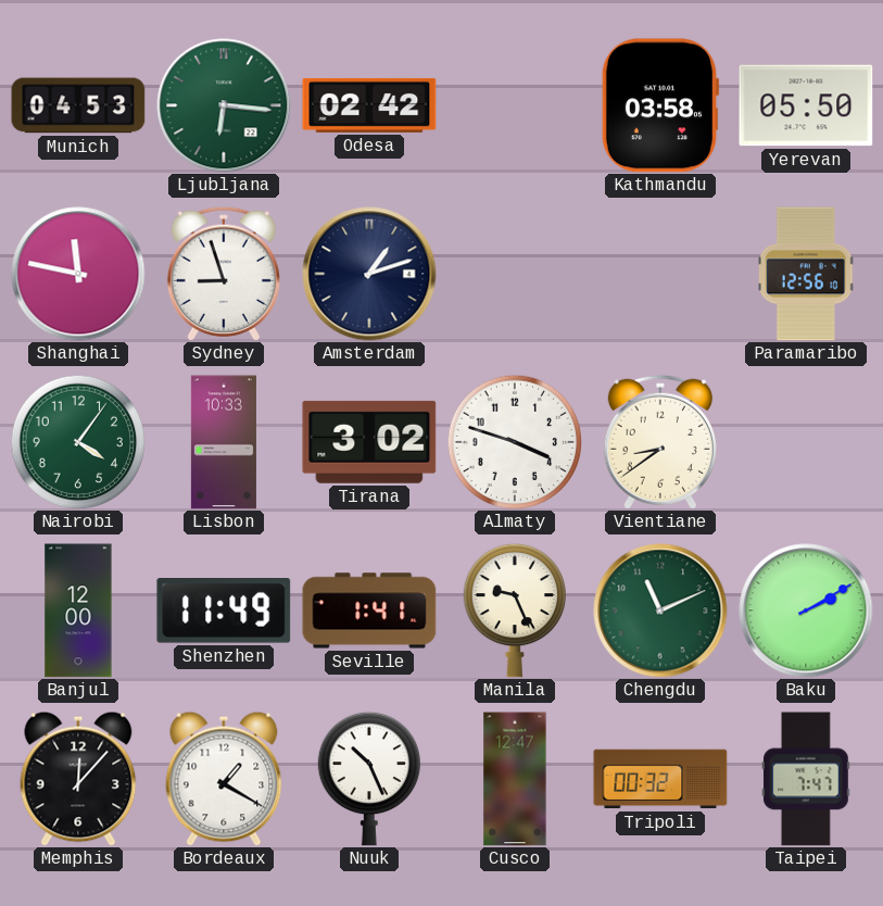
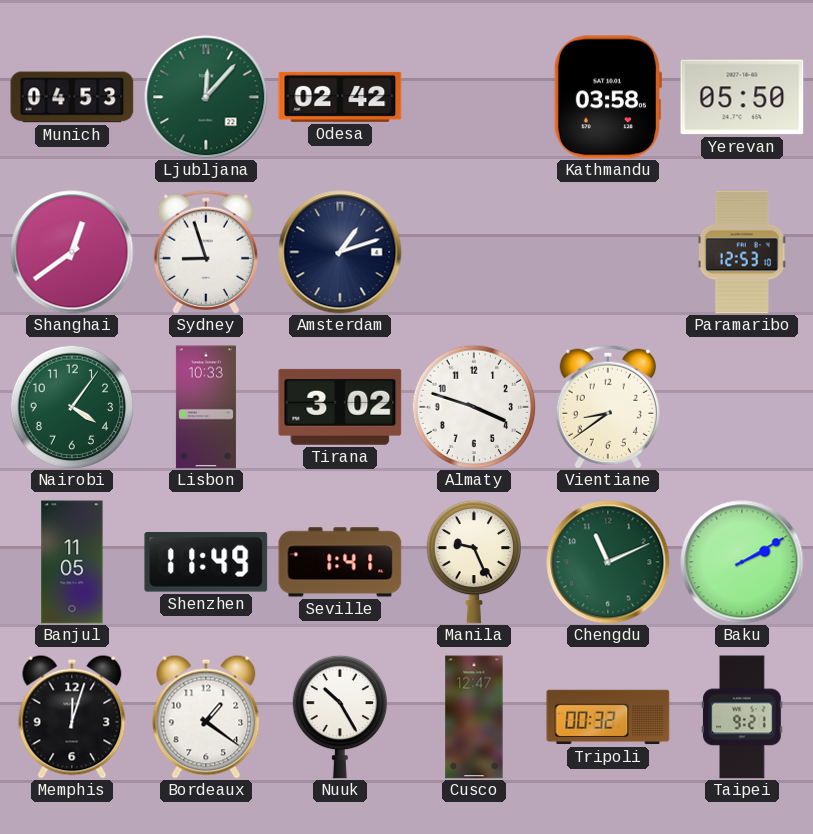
Ljubljana: 6:16 -> 12:07 (206, 97)
Shanghai: 11:47 -> 12:39 (72, 252)
Paramaribo: 12:56 -> 12:53 (742, 252)
Banjul: 12:00 -> 11:05 (72, 562)
Memphis: 12:07 -> 12:03 (72, 717)
Bordeaux: 1:20 -> 1:21 (206, 717)
Nuuk: 10:26 -> 10:25 (339, 717)
Taipei: 7:47 -> 9:21 (742, 717)
